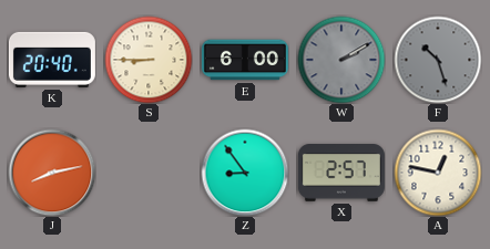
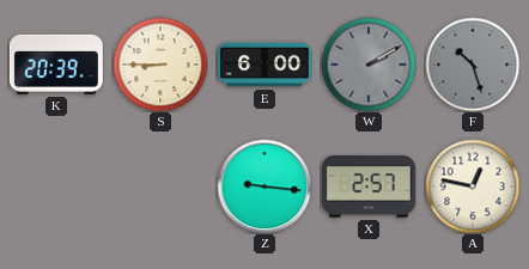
K: 20:40 -> 20:39 (56, 65)
J: 8:13 -> none (52, 173)
Z: 8:54 -> 9:16 (264, 187)
